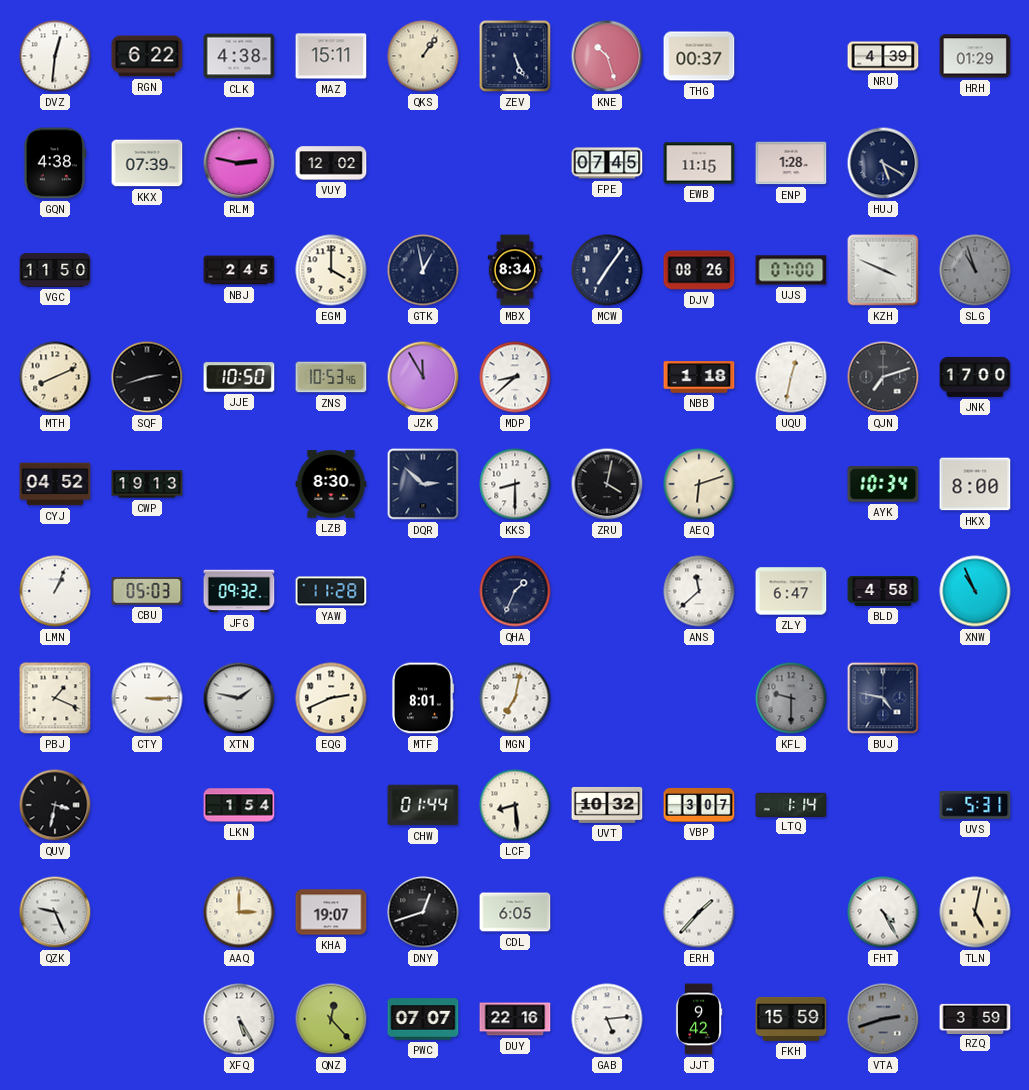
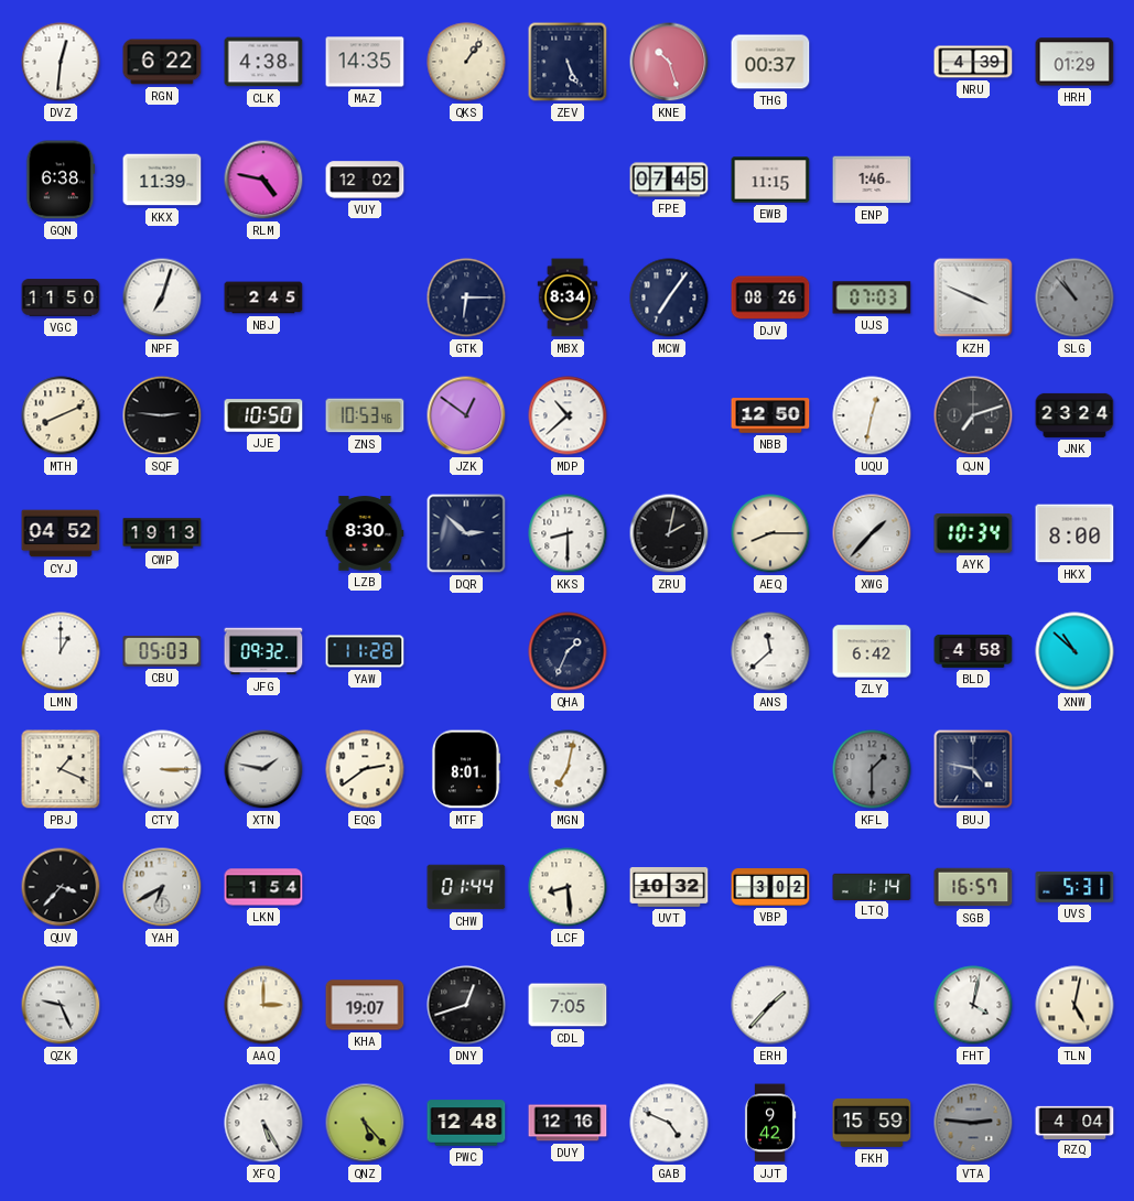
MAZ: 15:11 -> 14:35 (365, 62)
GQN: 4:38 -> 6:38 (61, 180)
KKX: 07:39 -> 11:39 (162, 180)
RLM: 2:47 -> 4:47 (263, 180)
ENP: 1:28 -> 1:46 (872, 180)
HUJ: 5:20 -> none (883, 163)
NPF: none -> 7:03 (162, 297)
EGM: 4:00 -> none (331, 270)
GTK: 12:58 -> 6:15 (466, 297)
UJS: 07:00 -> 07:03 (872, 297)
SLG: 10:57 -> 10:53 (1074, 297)
SQF: 2:42 -> 2:46 (162, 415)
JZK: 11:55 -> 12:51 (466, 415)
MDP: 8:38 -> 10:38 (568, 415)
NBB: 1:18 -> 12:50 (770, 415)
JNK: 17:00 -> 23:24 (1074, 415)
ZRU: 4:02 -> 2:02 (669, 533)
AEQ: 6:12 -> 8:15 (770, 533)
XWG: none -> 1:37 (872, 533)
LMN: 1:04 -> 1:00 (61, 651)
ZLY: 6:47 -> 6:42 (872, 651)
XNW: 10:56 -> 10:52 (1074, 651)
EQG: 2:41 -> 2:39 (365, 769)
KFL: 9:30 -> 1:30 (872, 769)
QUV: 3:32 -> 3:37 (61, 887)
YAH: none -> 6:40 (162, 887)
VBP: 3:07 -> 3:02 (770, 887)
SGB: none -> 16:57 (973, 887)
CDL: 6:05 -> 7:05 (568, 1005)
FHT: 4:25 -> 4:02 (973, 1005)
QNZ: 12:23 -> 5:23 (365, 1123)
PWC: 07:07 -> 12:48 (466, 1123)
DUY: 22:16 -> 12:16 (568, 1123)
GAB: 5:14 -> 4:49 (669, 1123)
VTA: 2:42 -> 2:46 (973, 1123)
RZQ: 3:59 -> 4:04 (1074, 1122)
